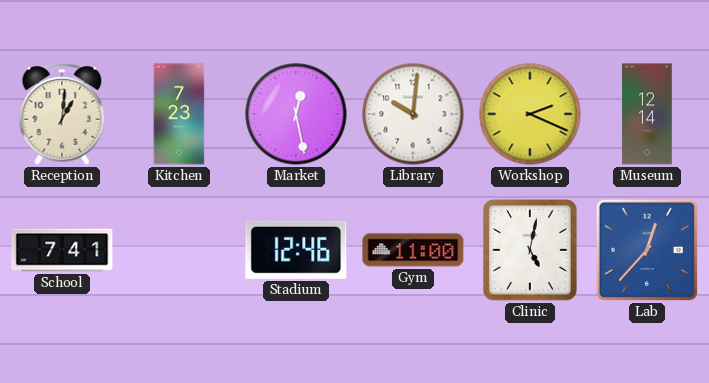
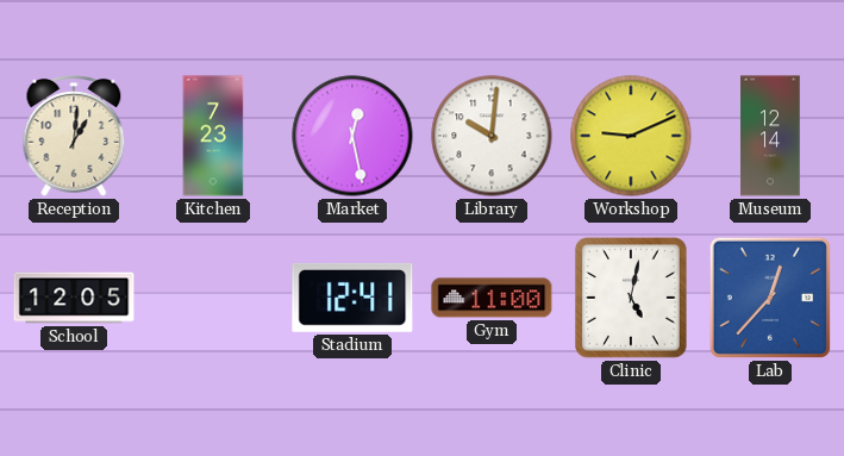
Workshop: 2:19 -> 9:11 (631, 136)
School: 7:41 -> 12:05 (74, 298)
Stadium: 12:46 -> 12:41 (352, 298)
